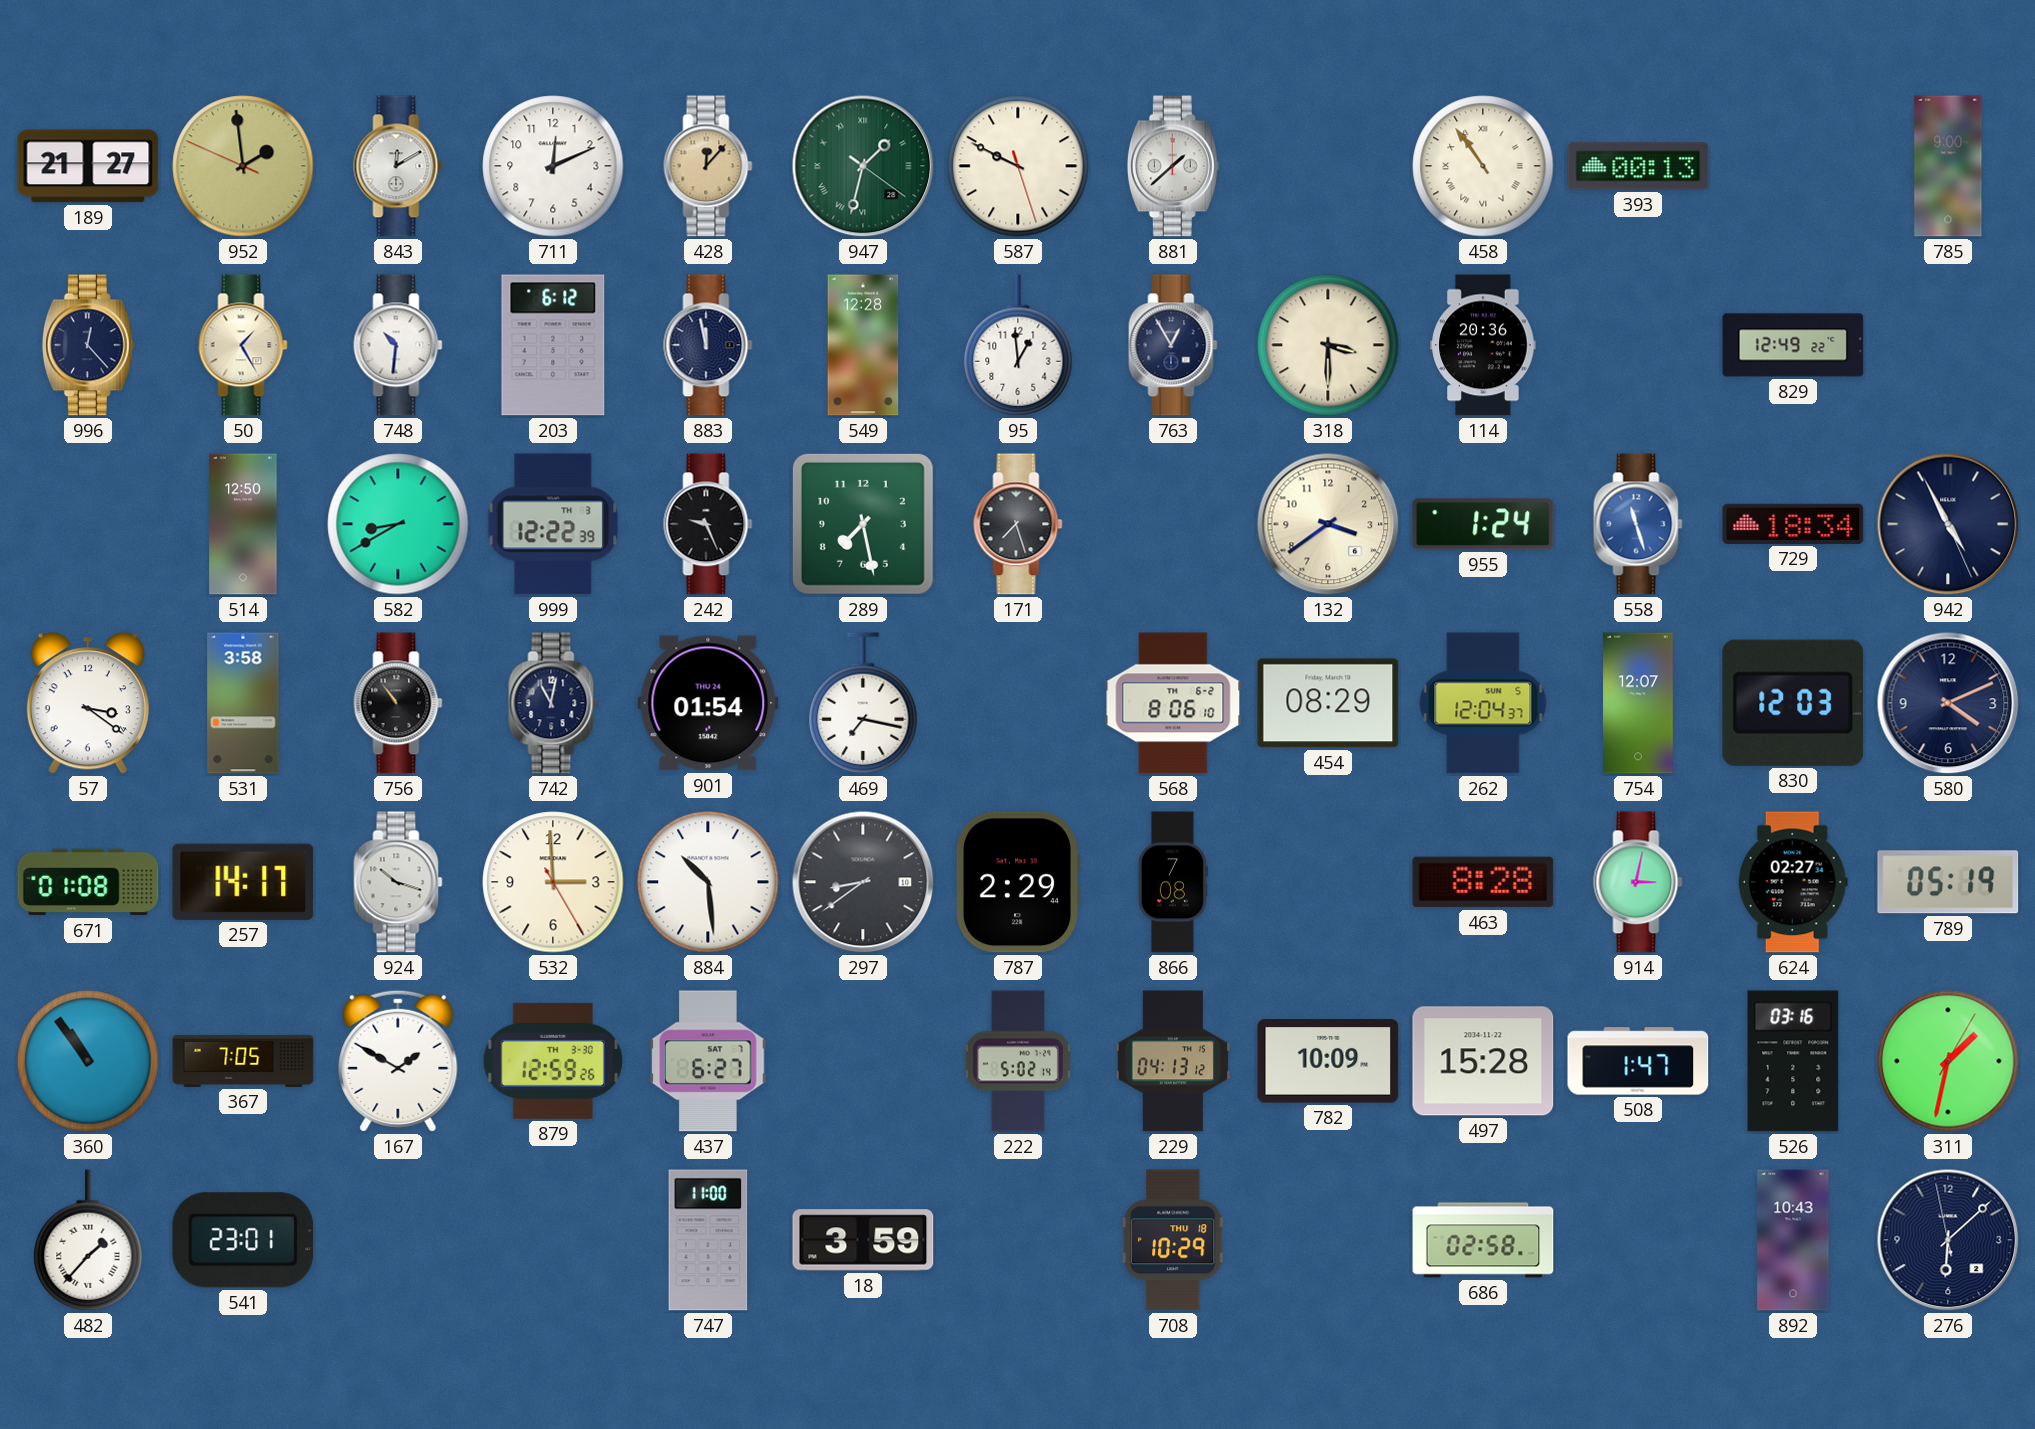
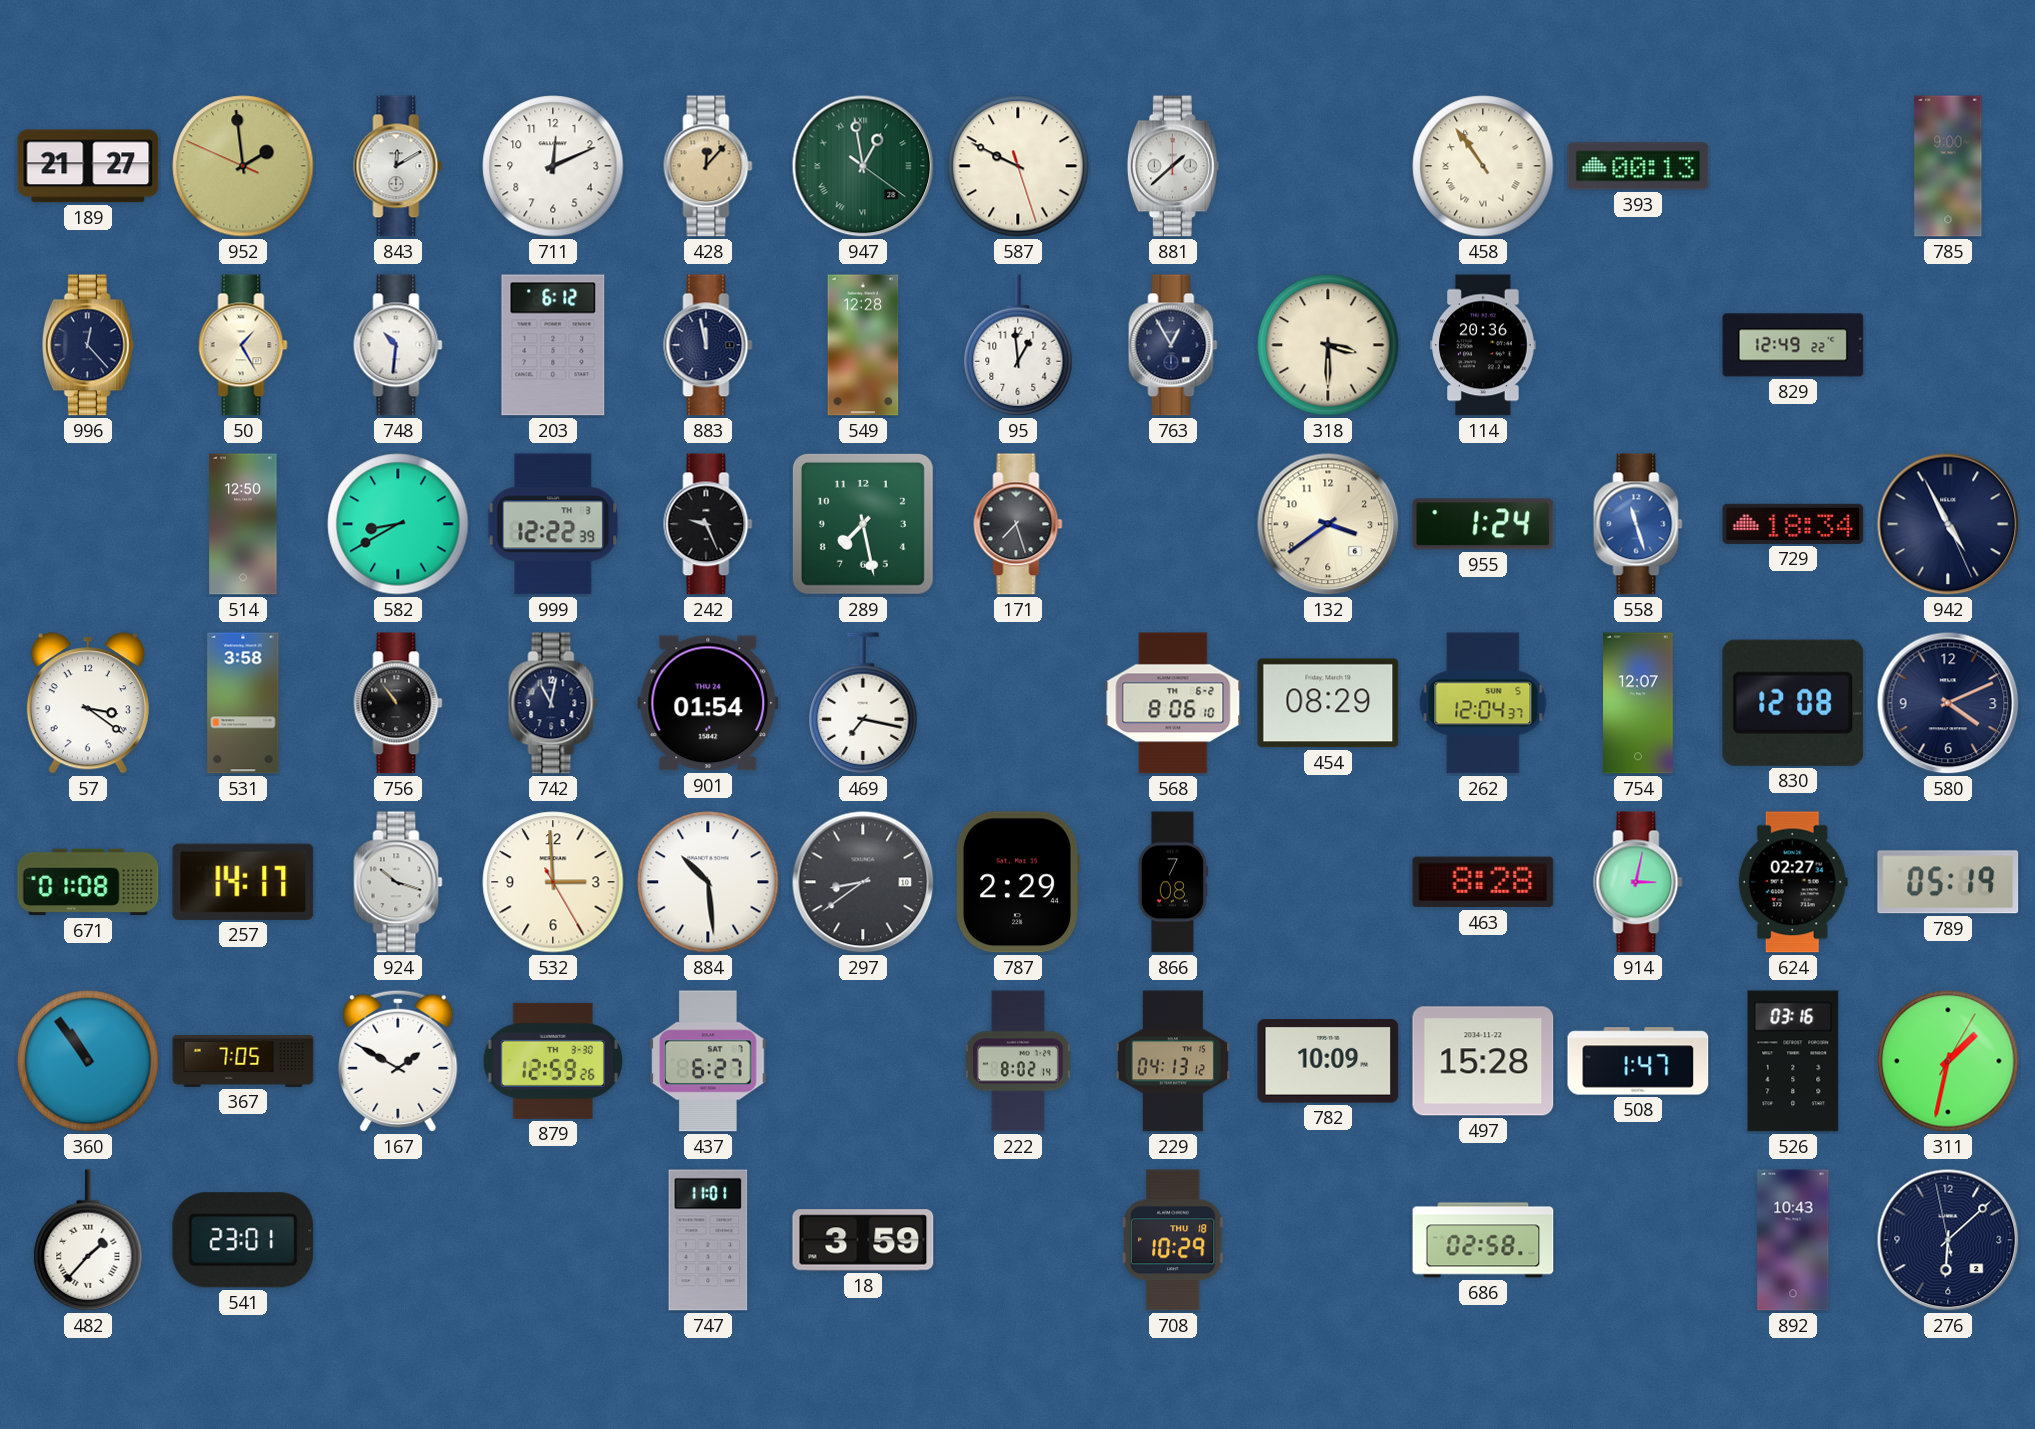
947: 1:32 -> 12:58 (863, 166)
830: 12:03 -> 12:08 (1793, 703)
222: 5:02 -> 8:02 (1018, 1061)
747: 11:00 -> 11:01 (708, 1240)
